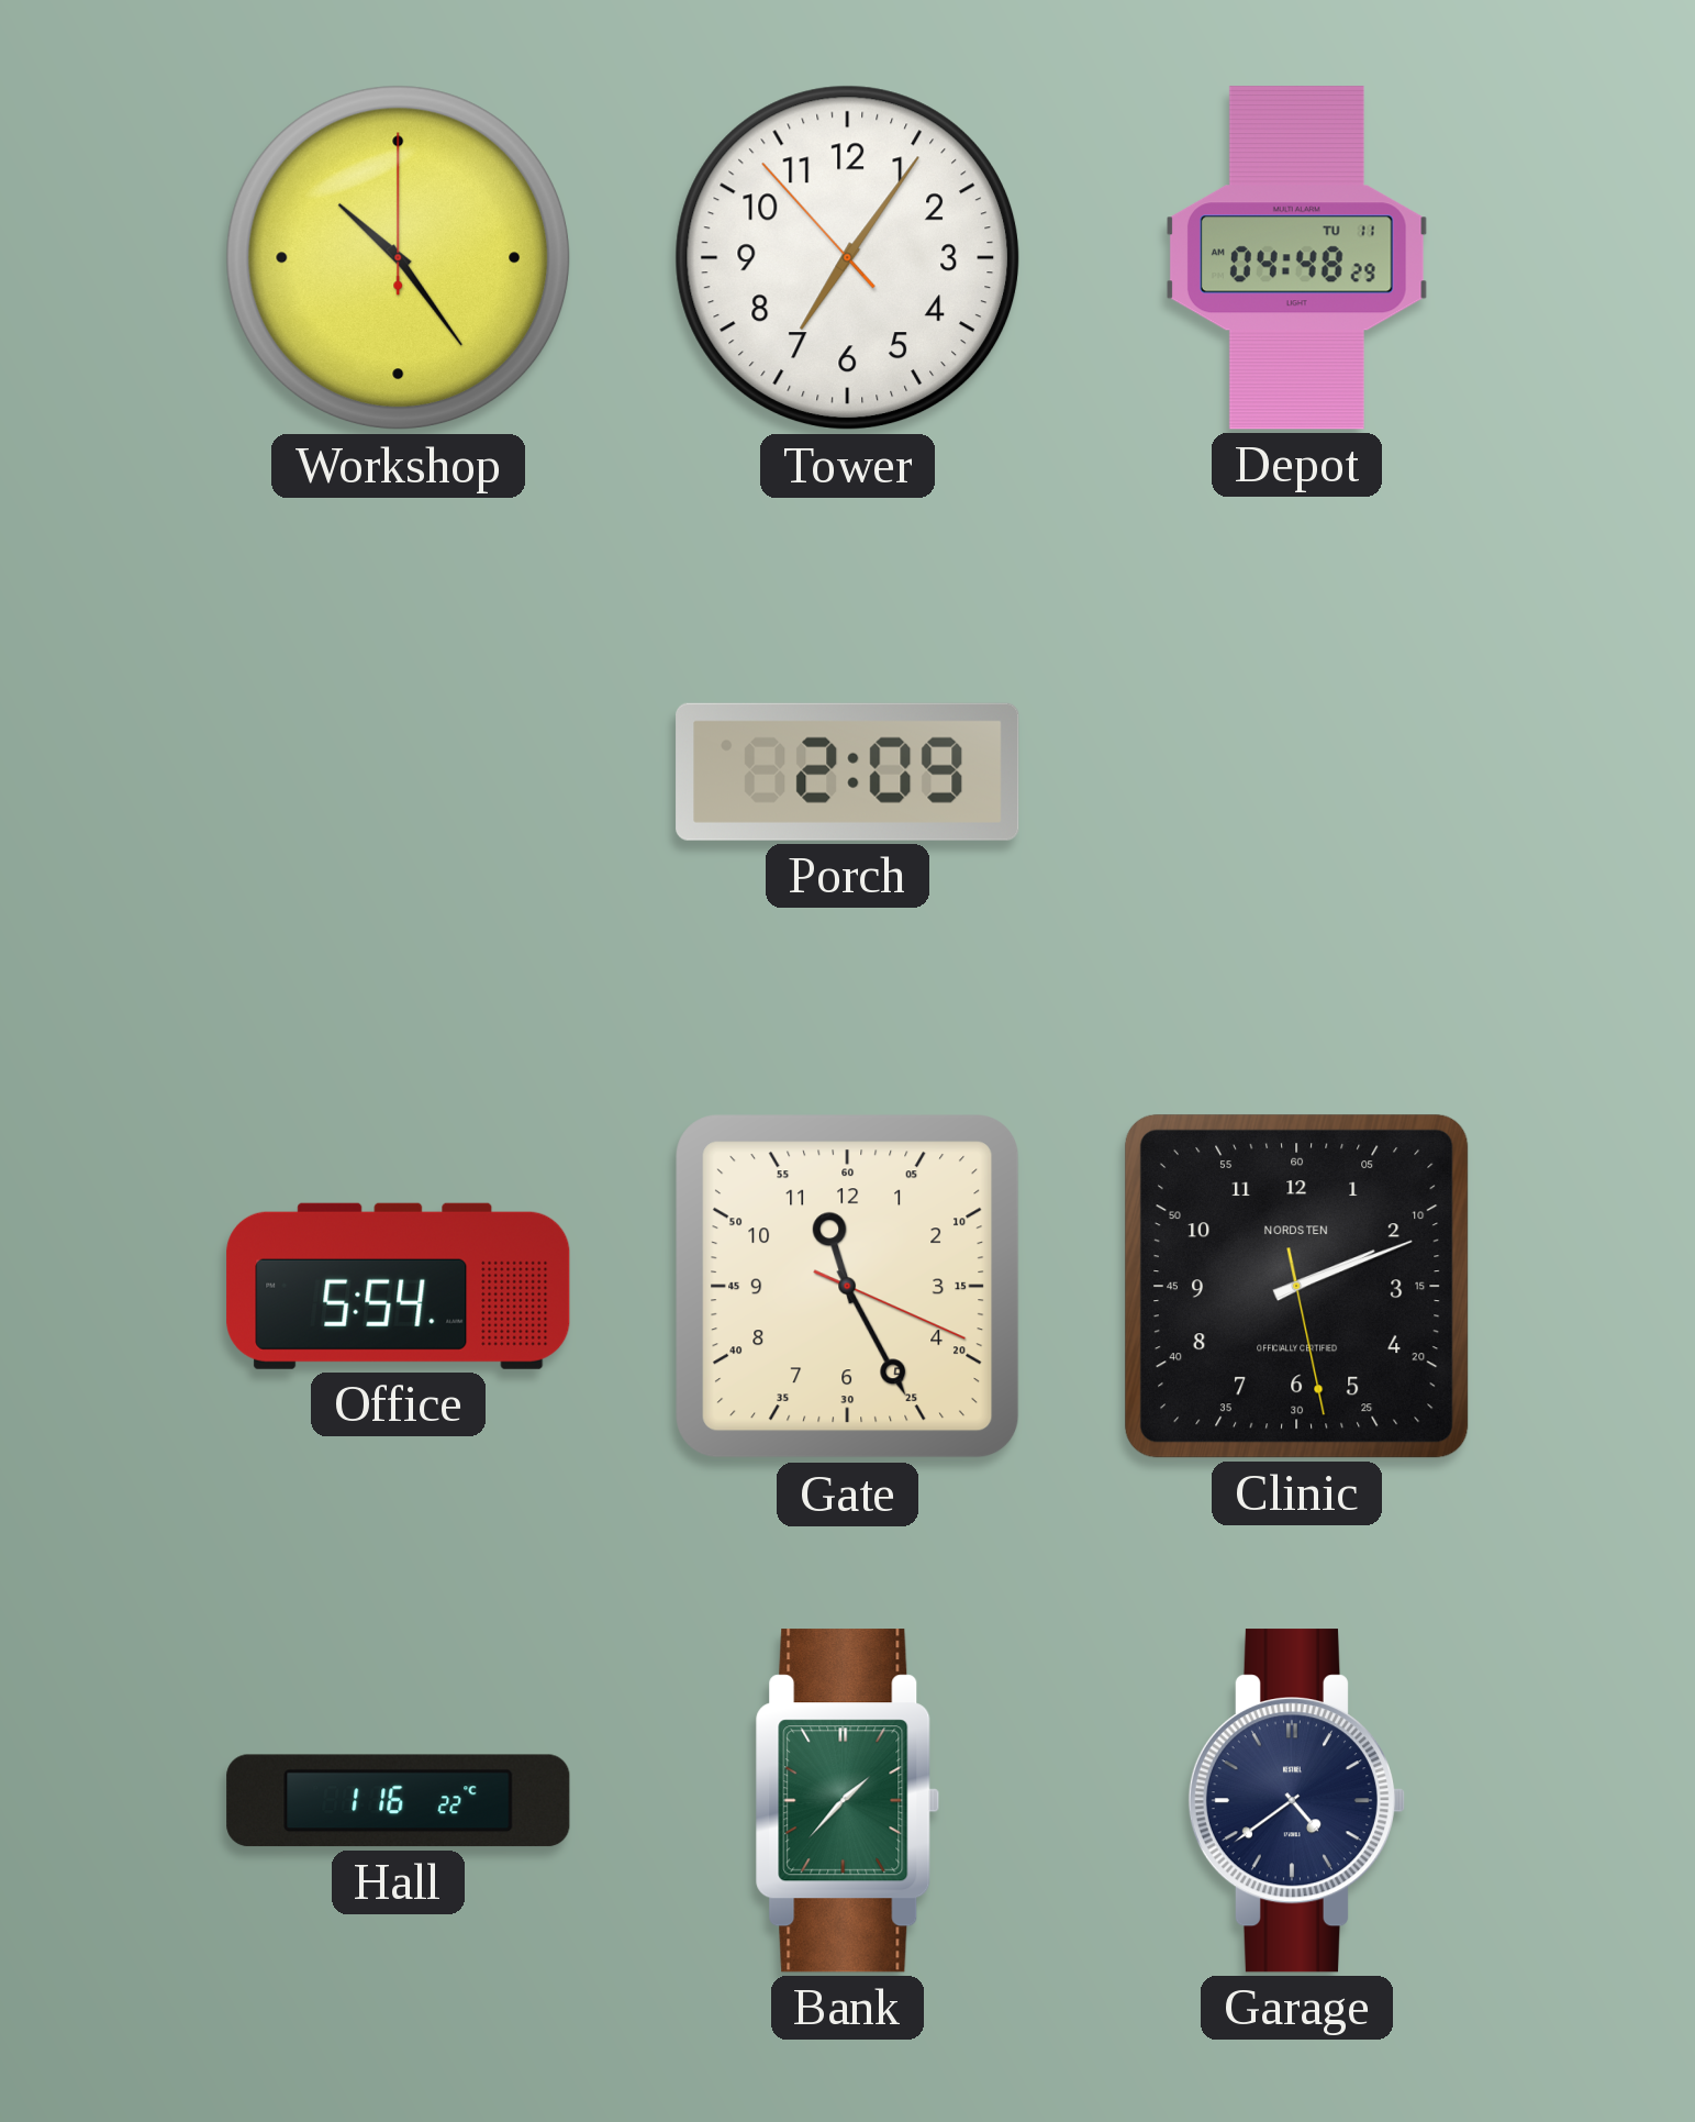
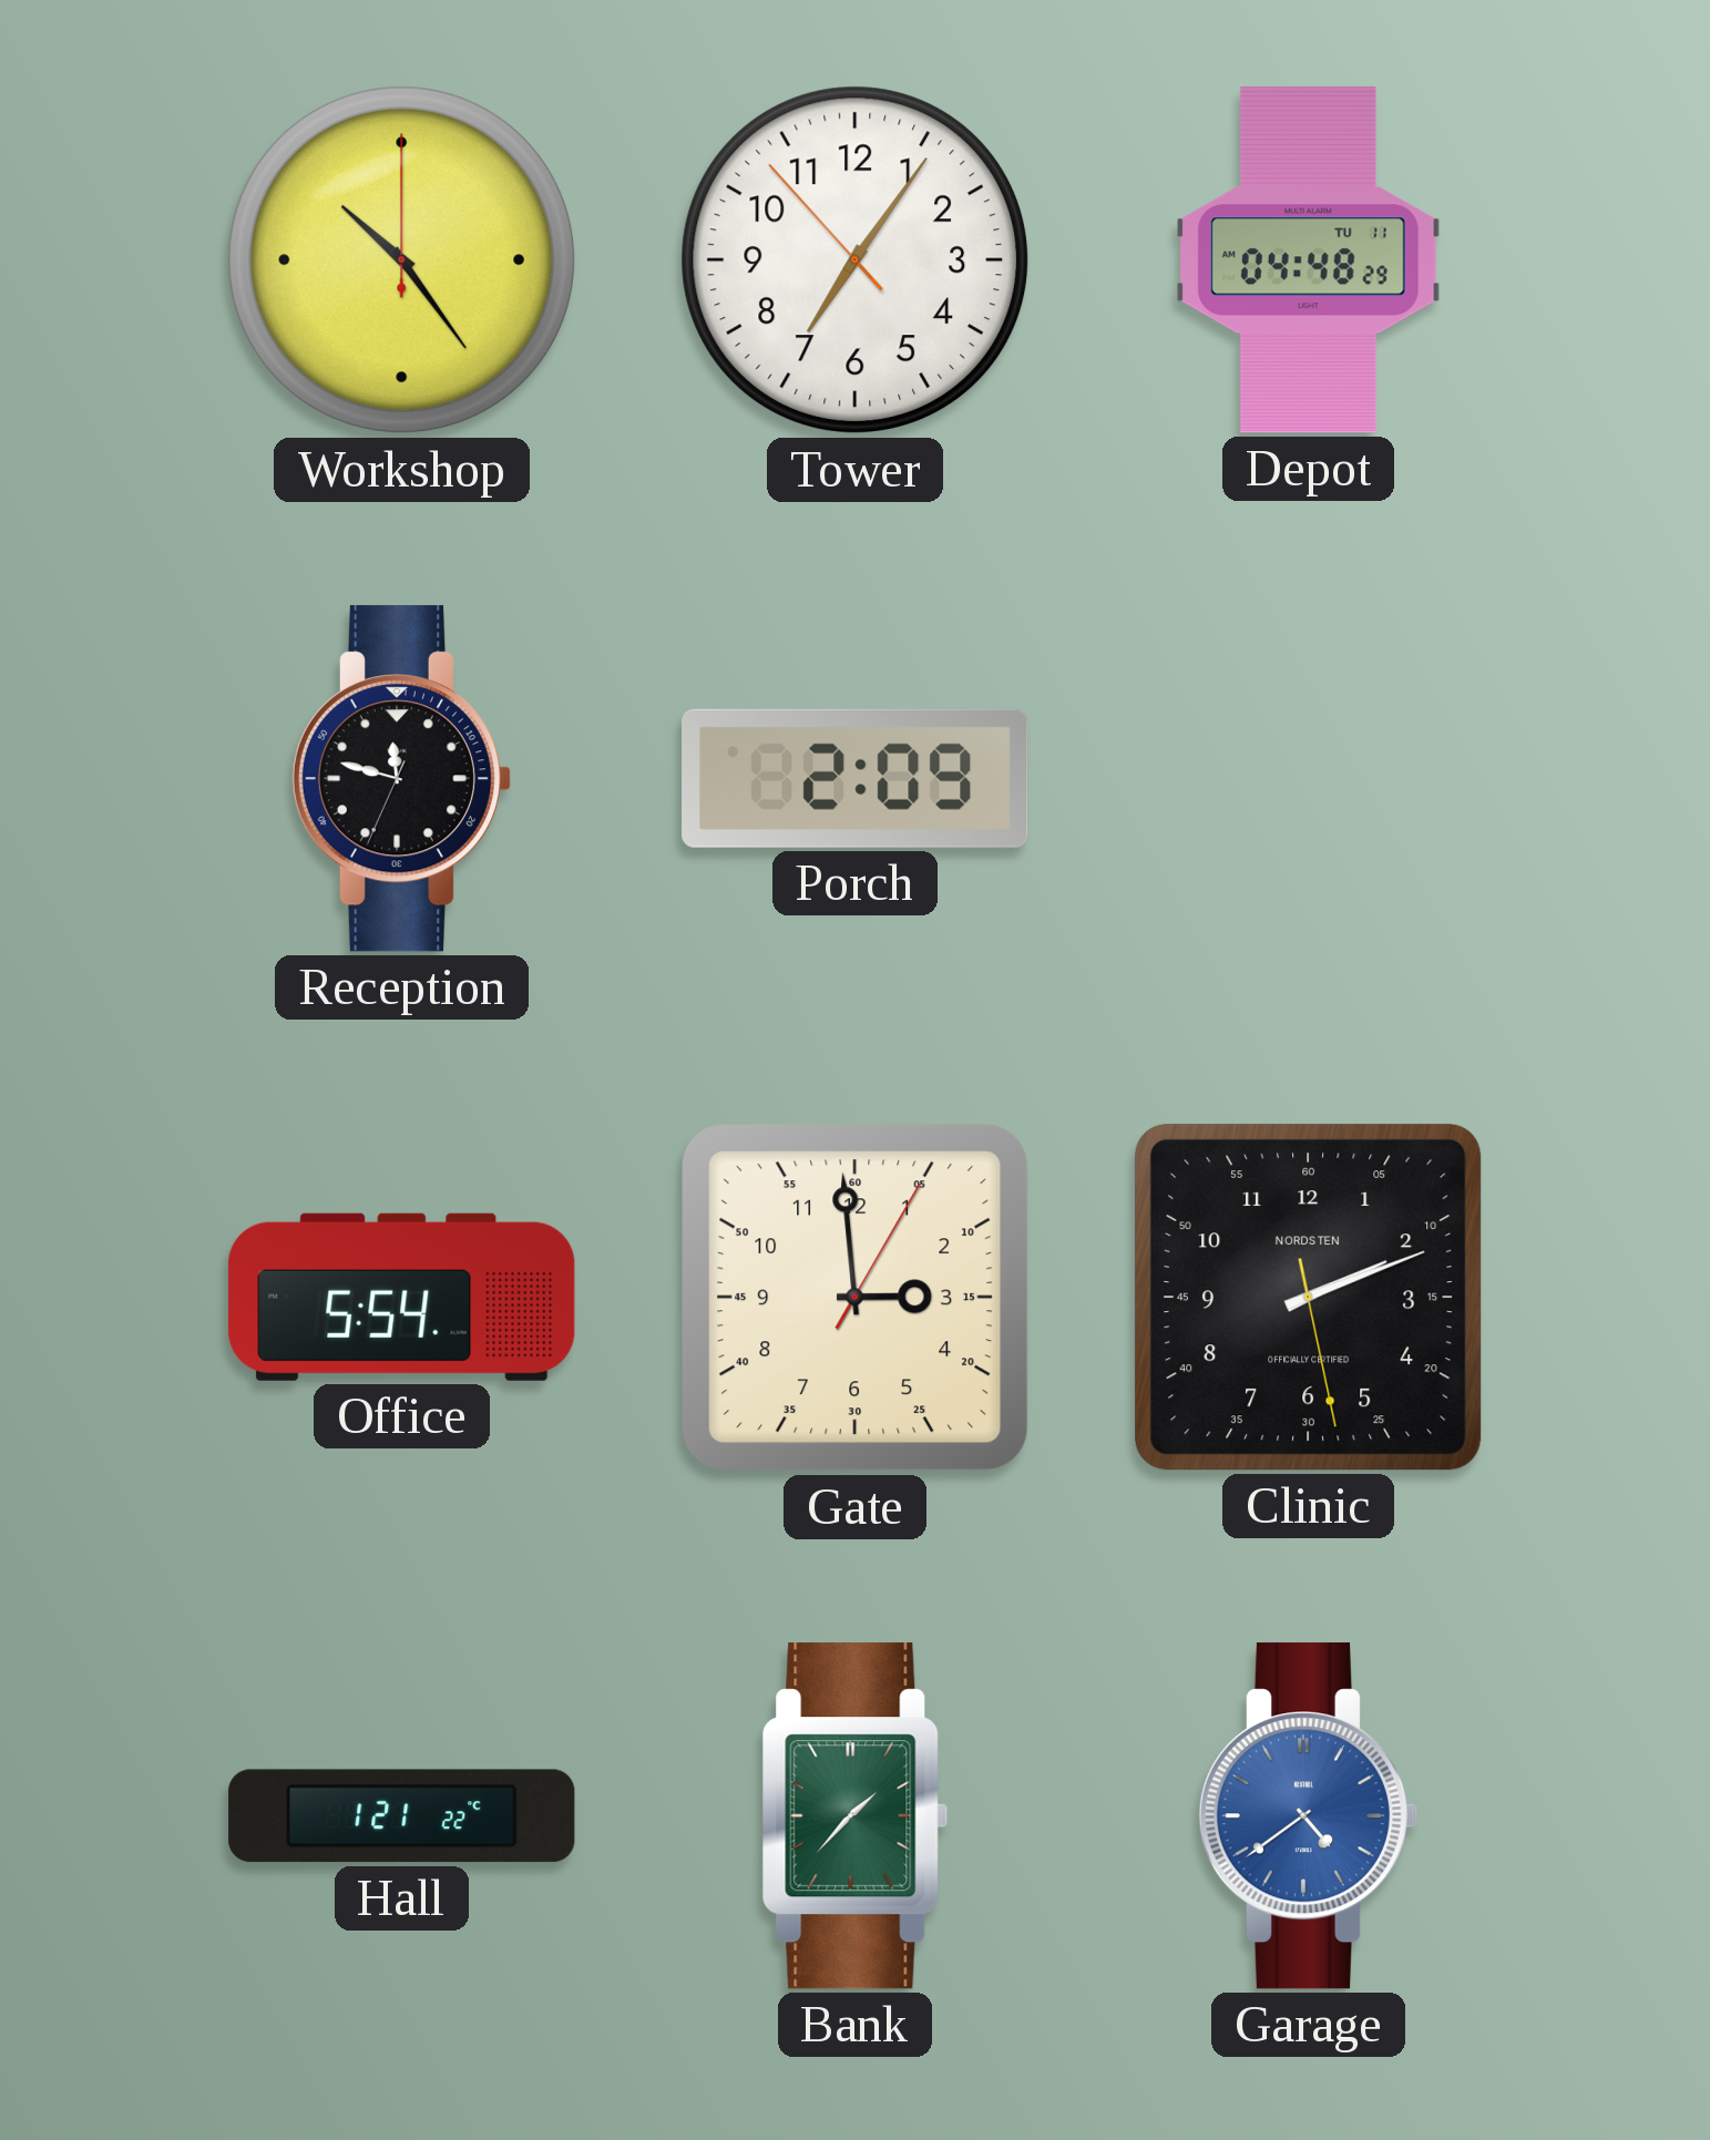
Reception: none -> 11:47 (401, 779)
Gate: 11:25 -> 2:59 (856, 1298)
Hall: 1:16 -> 1:21 (402, 1816)
Garage dial: navy -> blue (1308, 1816)
